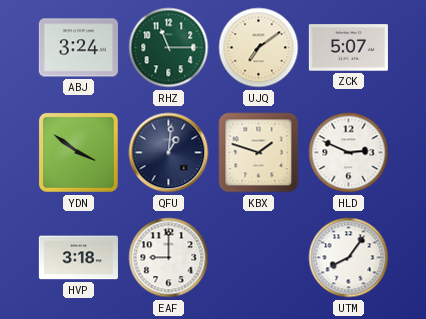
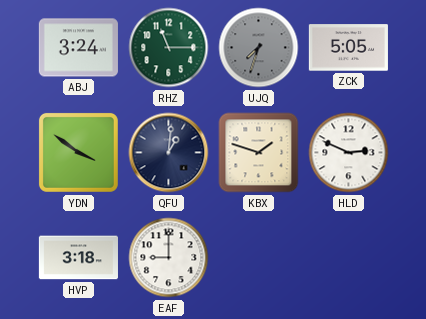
UJQ: 7:09 -> 7:33 (259, 48)
UJQ dial: cream -> grey (259, 48)
ZCK: 5:07 -> 5:05 (348, 48)
UTM: 8:06 -> none (349, 258)
